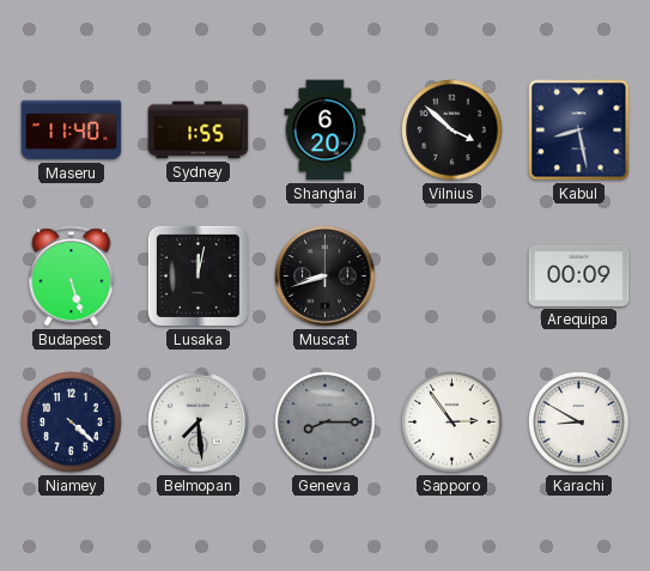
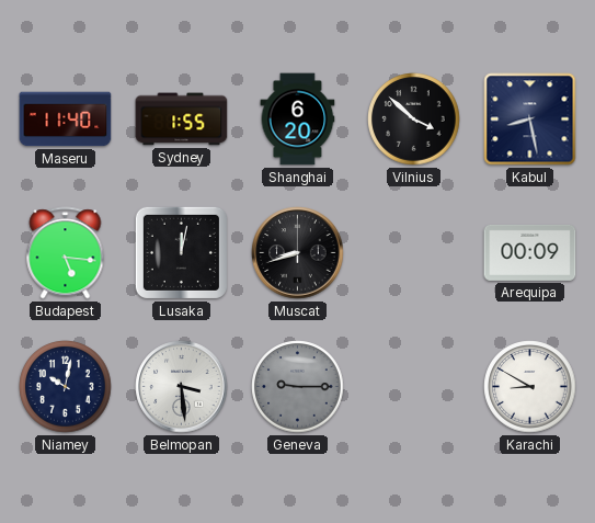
Budapest: 5:27 -> 5:16 (66, 253)
Niamey: 4:22 -> 10:02 (66, 387)
Belmopan: 7:29 -> 3:29 (182, 387)
Geneva: 8:15 -> 9:15 (298, 387)
Sapporo: 2:54 -> none (452, 423)
